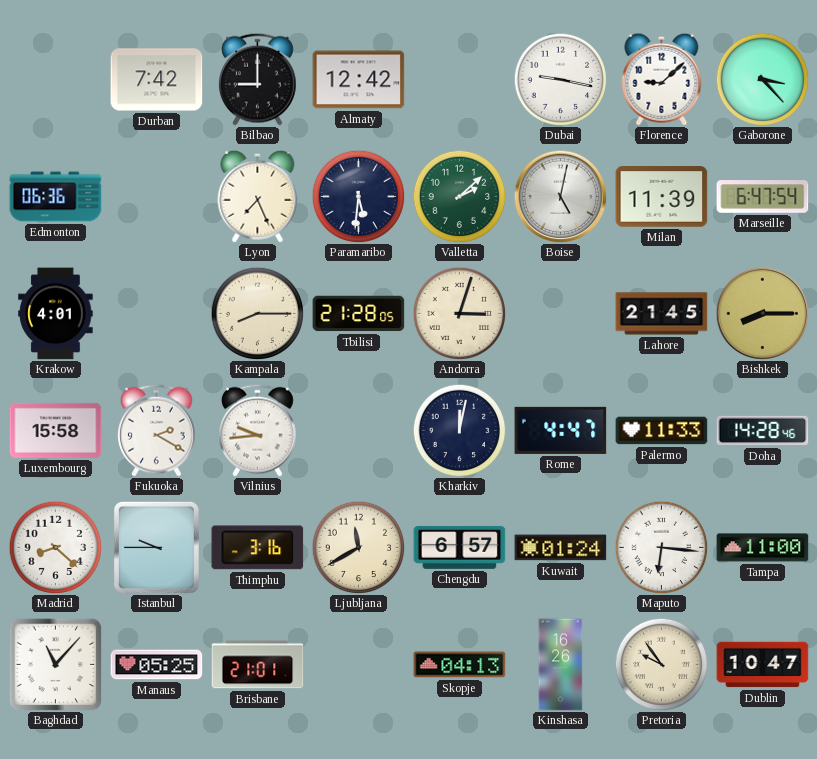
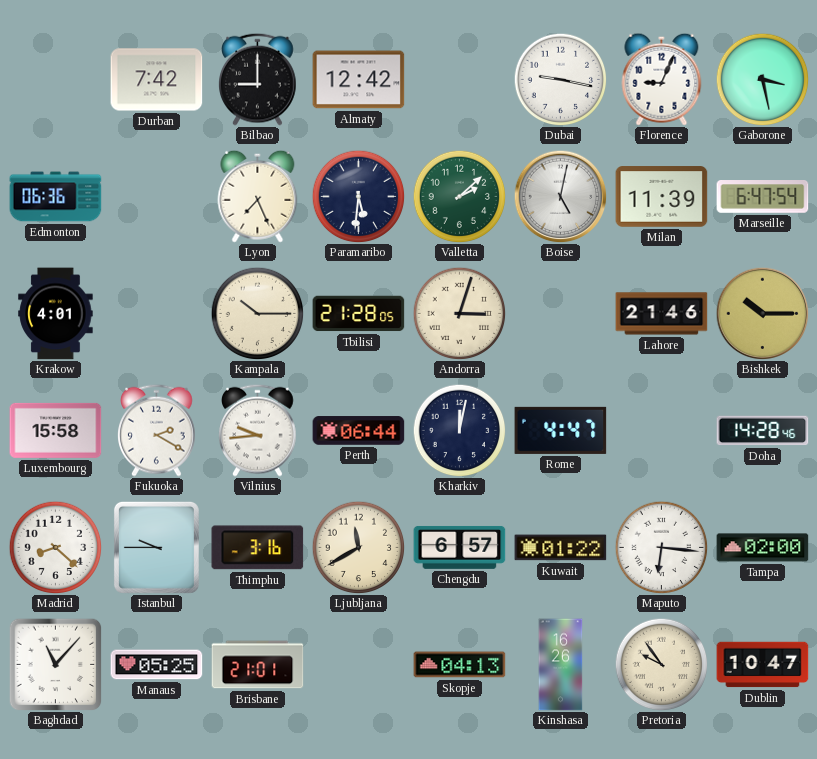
Florence: 9:08 -> 9:04 (662, 79)
Gaborone: 3:23 -> 3:28 (762, 79)
Kampala: 8:15 -> 10:15 (257, 313)
Lahore: 21:45 -> 21:46 (662, 314)
Bishkek: 8:15 -> 10:15 (762, 313)
Perth: none -> 06:44 (359, 431)
Palermo: 11:33 -> none (662, 431)
Kuwait: 01:24 -> 01:22 (561, 548)
Tampa: 11:00 -> 02:00 (763, 548)
